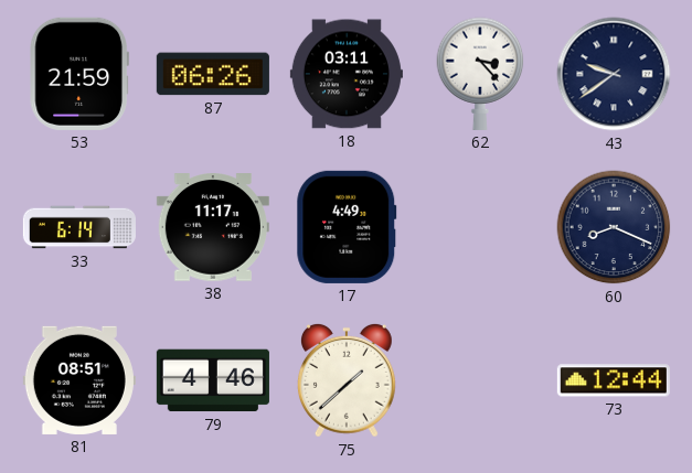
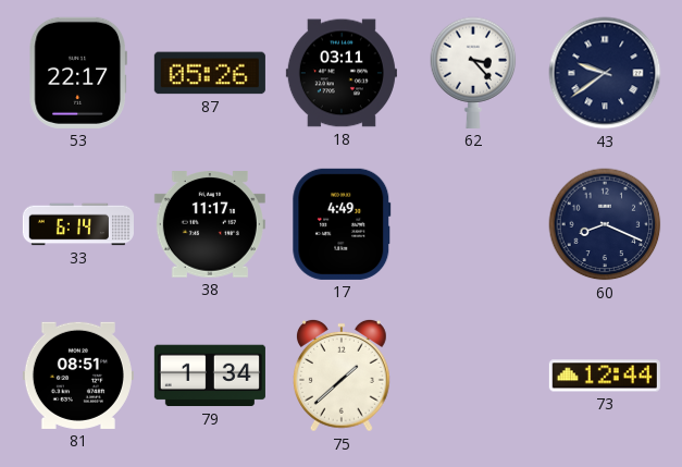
53: 21:59 -> 22:17 (78, 73)
87: 06:26 -> 05:26 (210, 73)
79: 4:46 -> 1:34 (210, 376)
